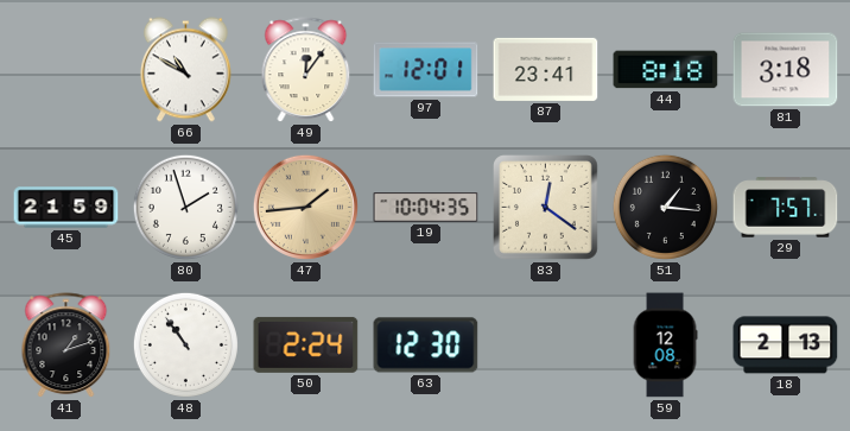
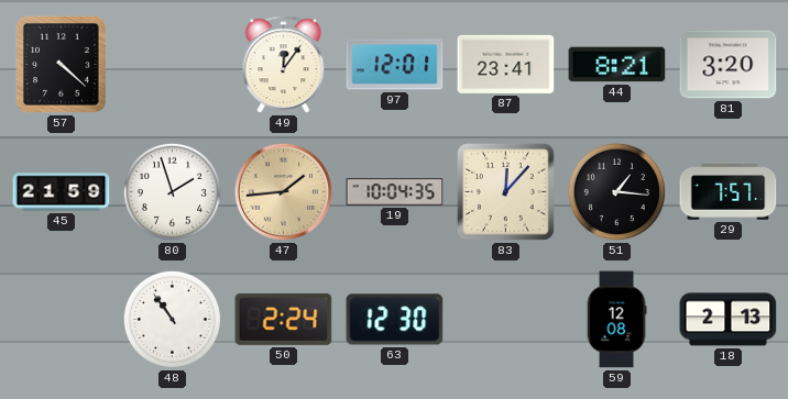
57: none -> 4:22 (61, 64)
66: 10:50 -> none (185, 70)
44: 8:18 -> 8:21 (617, 65)
81: 3:18 -> 3:20 (729, 65)
83: 12:21 -> 12:07 (506, 192)
41: 1:12 -> none (66, 346)
